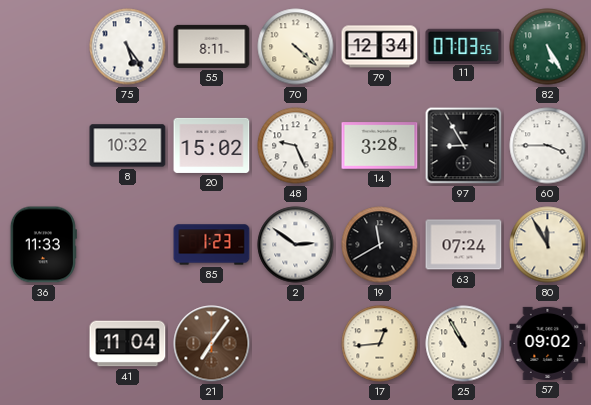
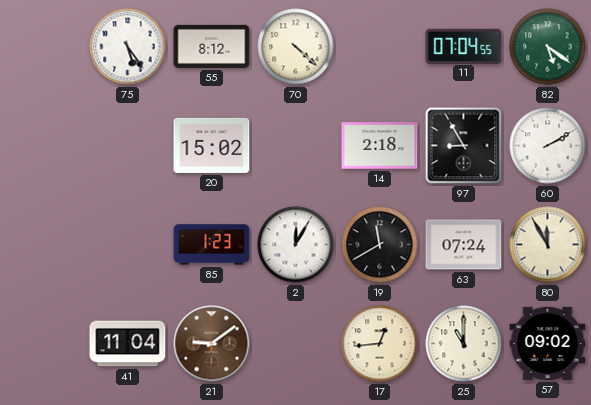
55: 8:11 -> 8:12 (212, 46)
79: 12:34 -> none (380, 47)
11: 07:03 -> 07:04 (464, 46)
82: 5:25 -> 5:21 (548, 47)
8: 10:32 -> none (128, 146)
48: 9:26 -> none (296, 146)
14: 3:28 -> 2:18 (380, 146)
60: 3:45 -> 2:10 (548, 146)
36: 11:33 -> none (43, 245)
2: 2:51 -> 12:05 (296, 245)
21: 7:06 -> 9:09 (212, 344)
25: 10:55 -> 11:00 (464, 344)
